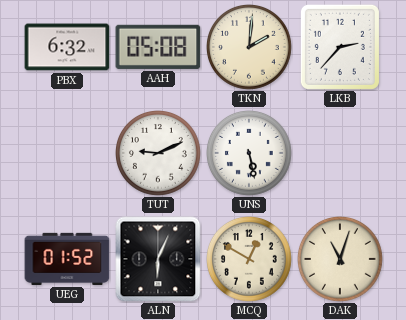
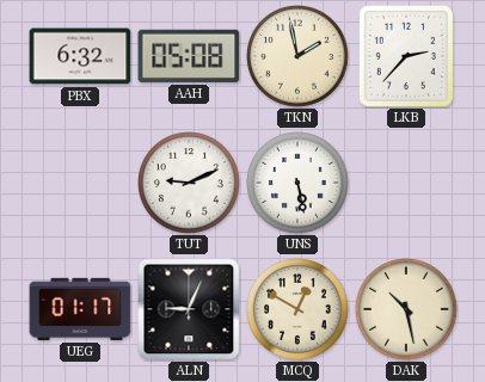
TKN: 2:01 -> 1:58 (299, 57)
UEG: 01:52 -> 01:17 (80, 309)
ALN: 6:04 -> 9:04 (189, 309)
DAK: 11:03 -> 10:28 (407, 310)
